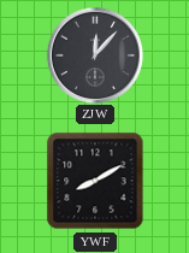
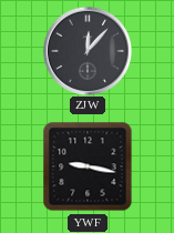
YWF: 8:10 -> 9:17 (88, 166)
